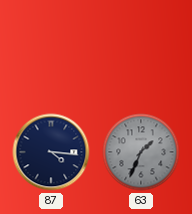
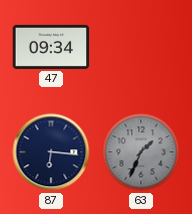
47: none -> 09:34 (51, 47)
87: 4:16 -> 6:16 (51, 152)
